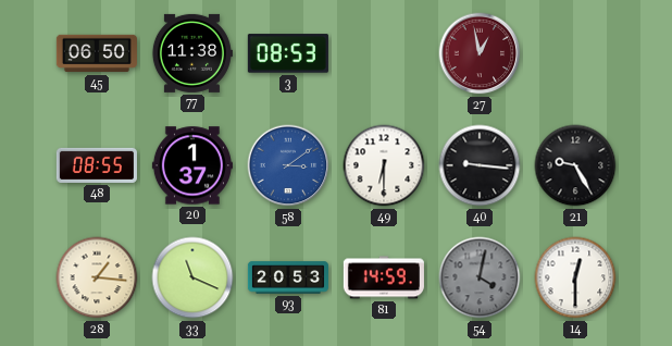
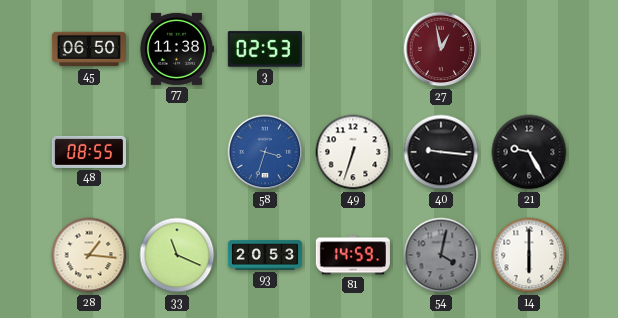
3: 08:53 -> 02:53 (265, 49)
20: 1:37 -> none (192, 165)
58: 3:09 -> 3:33 (265, 152)
49: 6:30 -> 6:33 (353, 152)
14: 12:30 -> 6:00 (529, 255)
